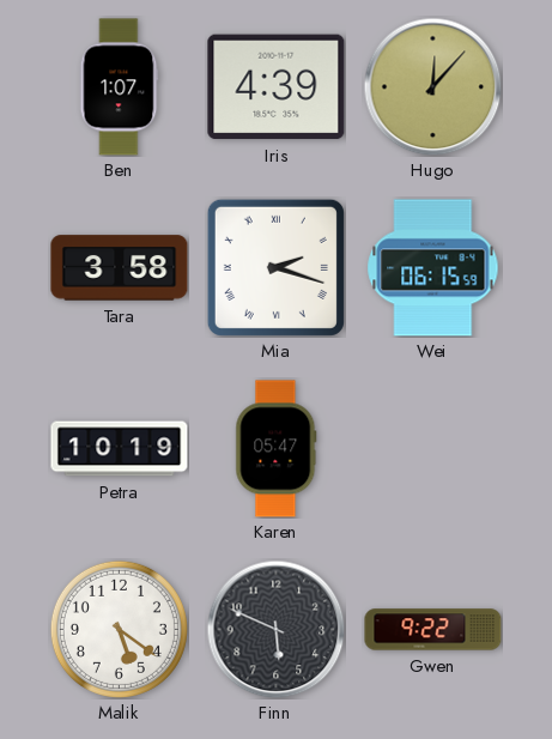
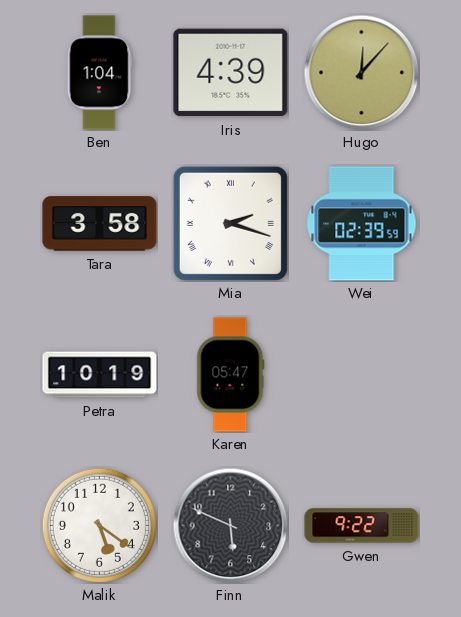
Ben: 1:07 -> 1:04 (99, 73)
Wei: 06:15 -> 02:39 (362, 224)
